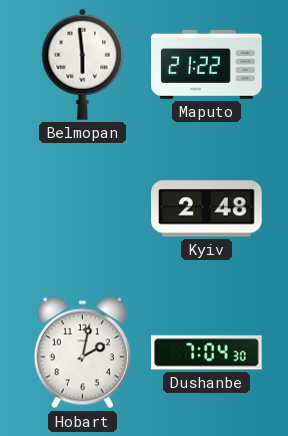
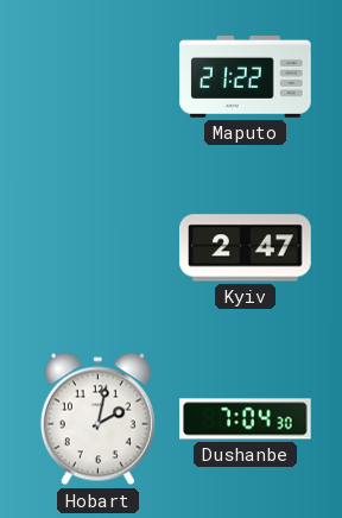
Belmopan: 5:59 -> none (83, 64)
Kyiv: 2:48 -> 2:47 (246, 248)
